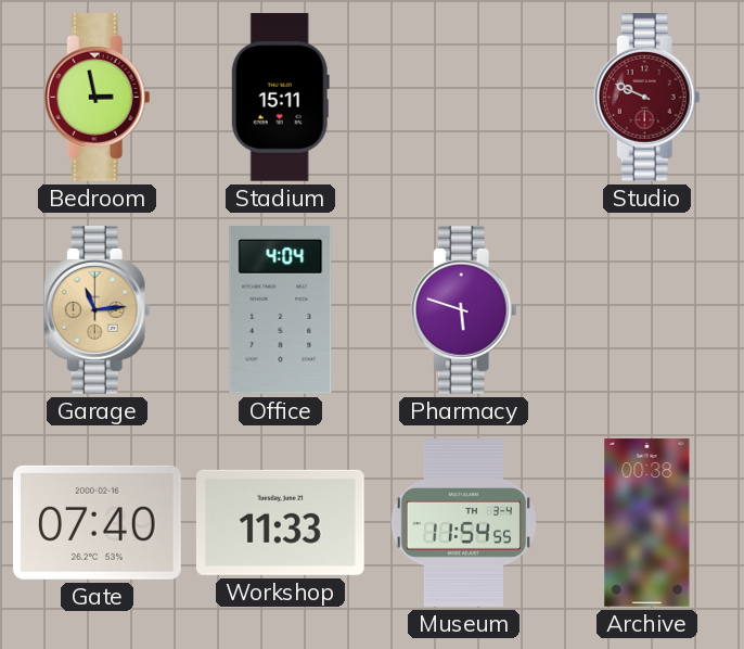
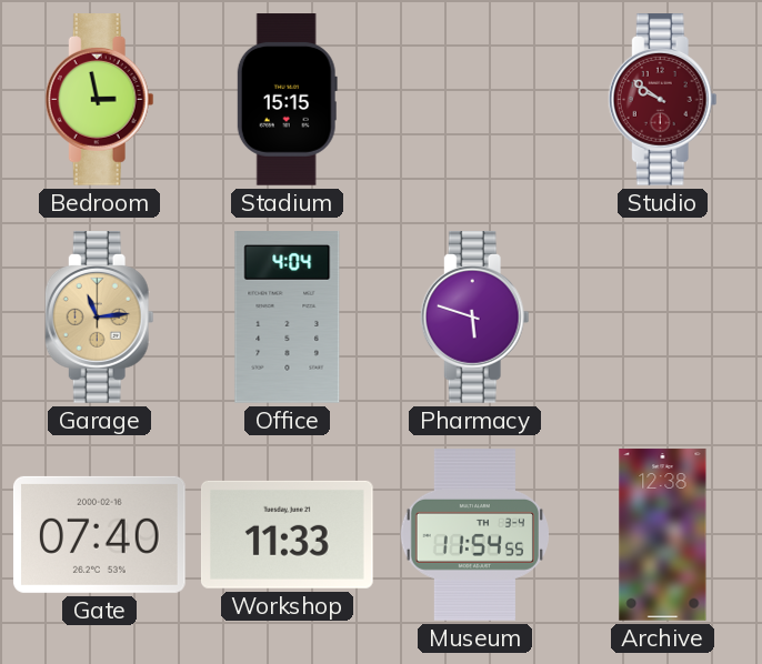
Stadium: 15:11 -> 15:15 (287, 100)
Studio: 9:49 -> 9:51 (662, 100)
Archive: 00:38 -> 12:38 (663, 535)
